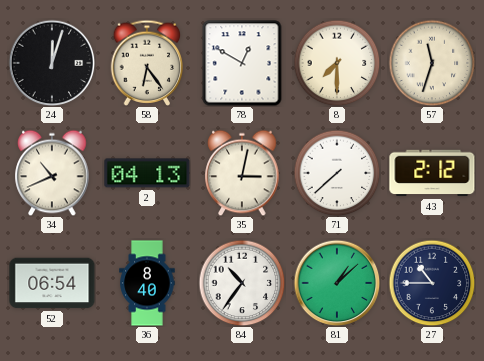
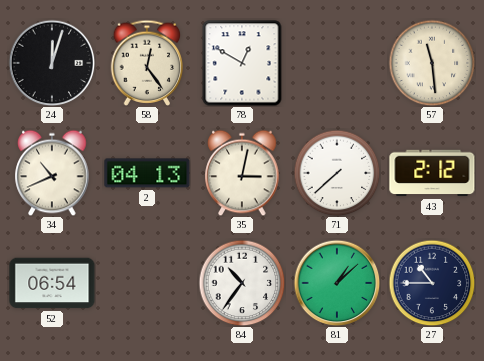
58: 6:24 -> 12:24 (147, 63)
8: 7:30 -> none (337, 63)
57: 11:33 -> 11:29 (432, 63)
36: 8:40 -> none (147, 283)
